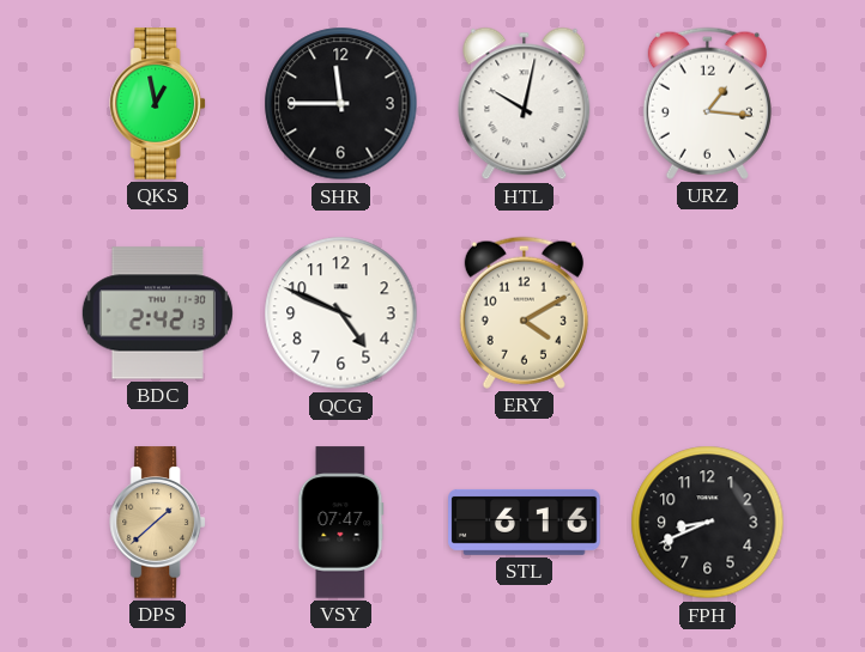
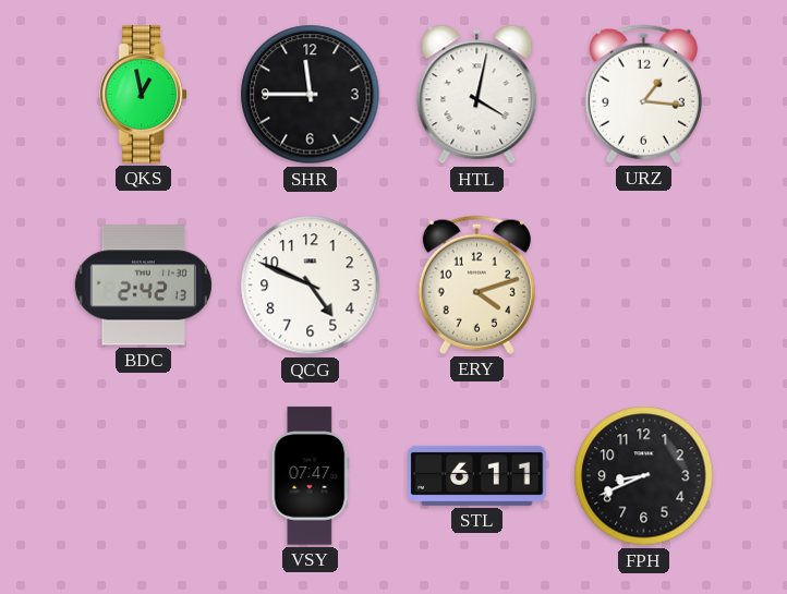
HTL: 10:02 -> 4:02 (477, 95)
ERY: 4:10 -> 4:12 (476, 284)
DPS: 1:38 -> none (157, 523)
STL: 6:16 -> 6:11 (477, 475)
